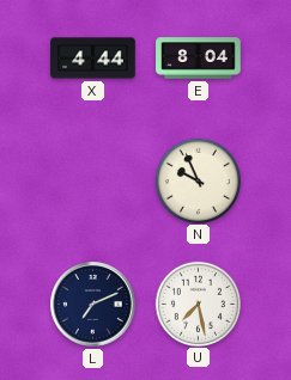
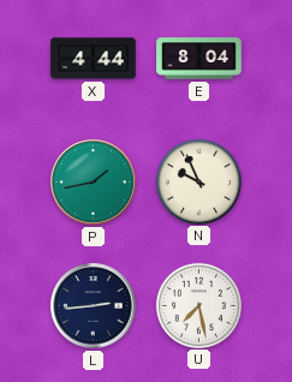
P: none -> 1:43 (94, 183)
L: 7:11 -> 2:44 (94, 306)
